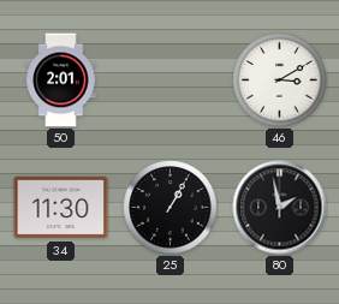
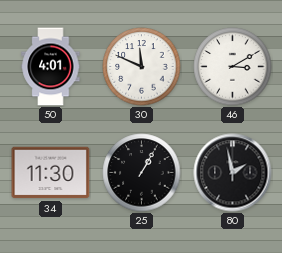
50: 2:01 -> 4:01 (51, 67)
30: none -> 11:49 (142, 67)
